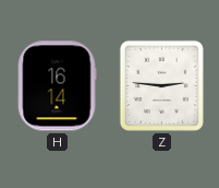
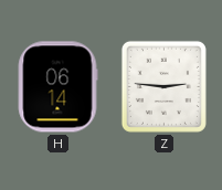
H: 16:14 -> 06:14 (57, 87)
